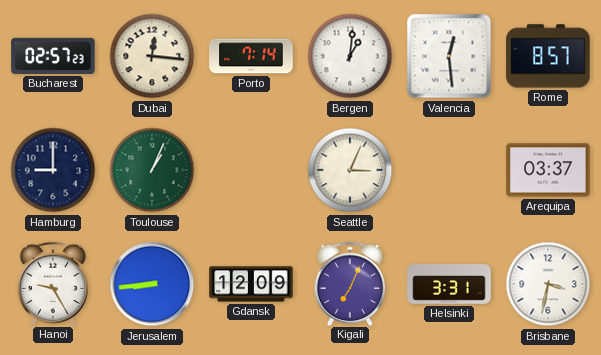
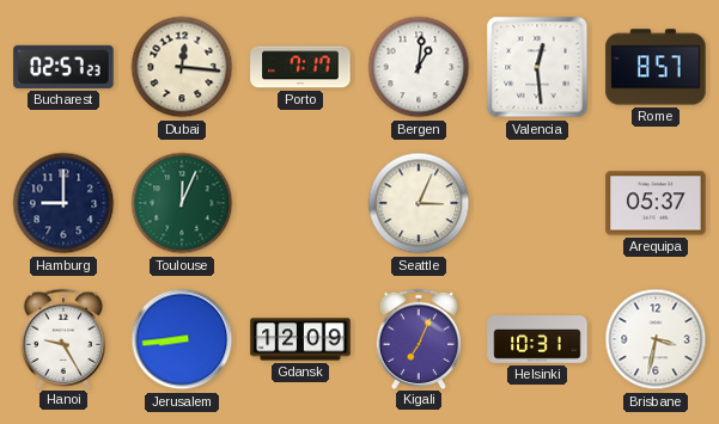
Porto: 7:14 -> 7:17 (300, 67)
Toulouse: 1:04 -> 12:04 (182, 203)
Arequipa: 03:37 -> 05:37 (656, 203)
Helsinki: 3:31 -> 10:31 (537, 339)
